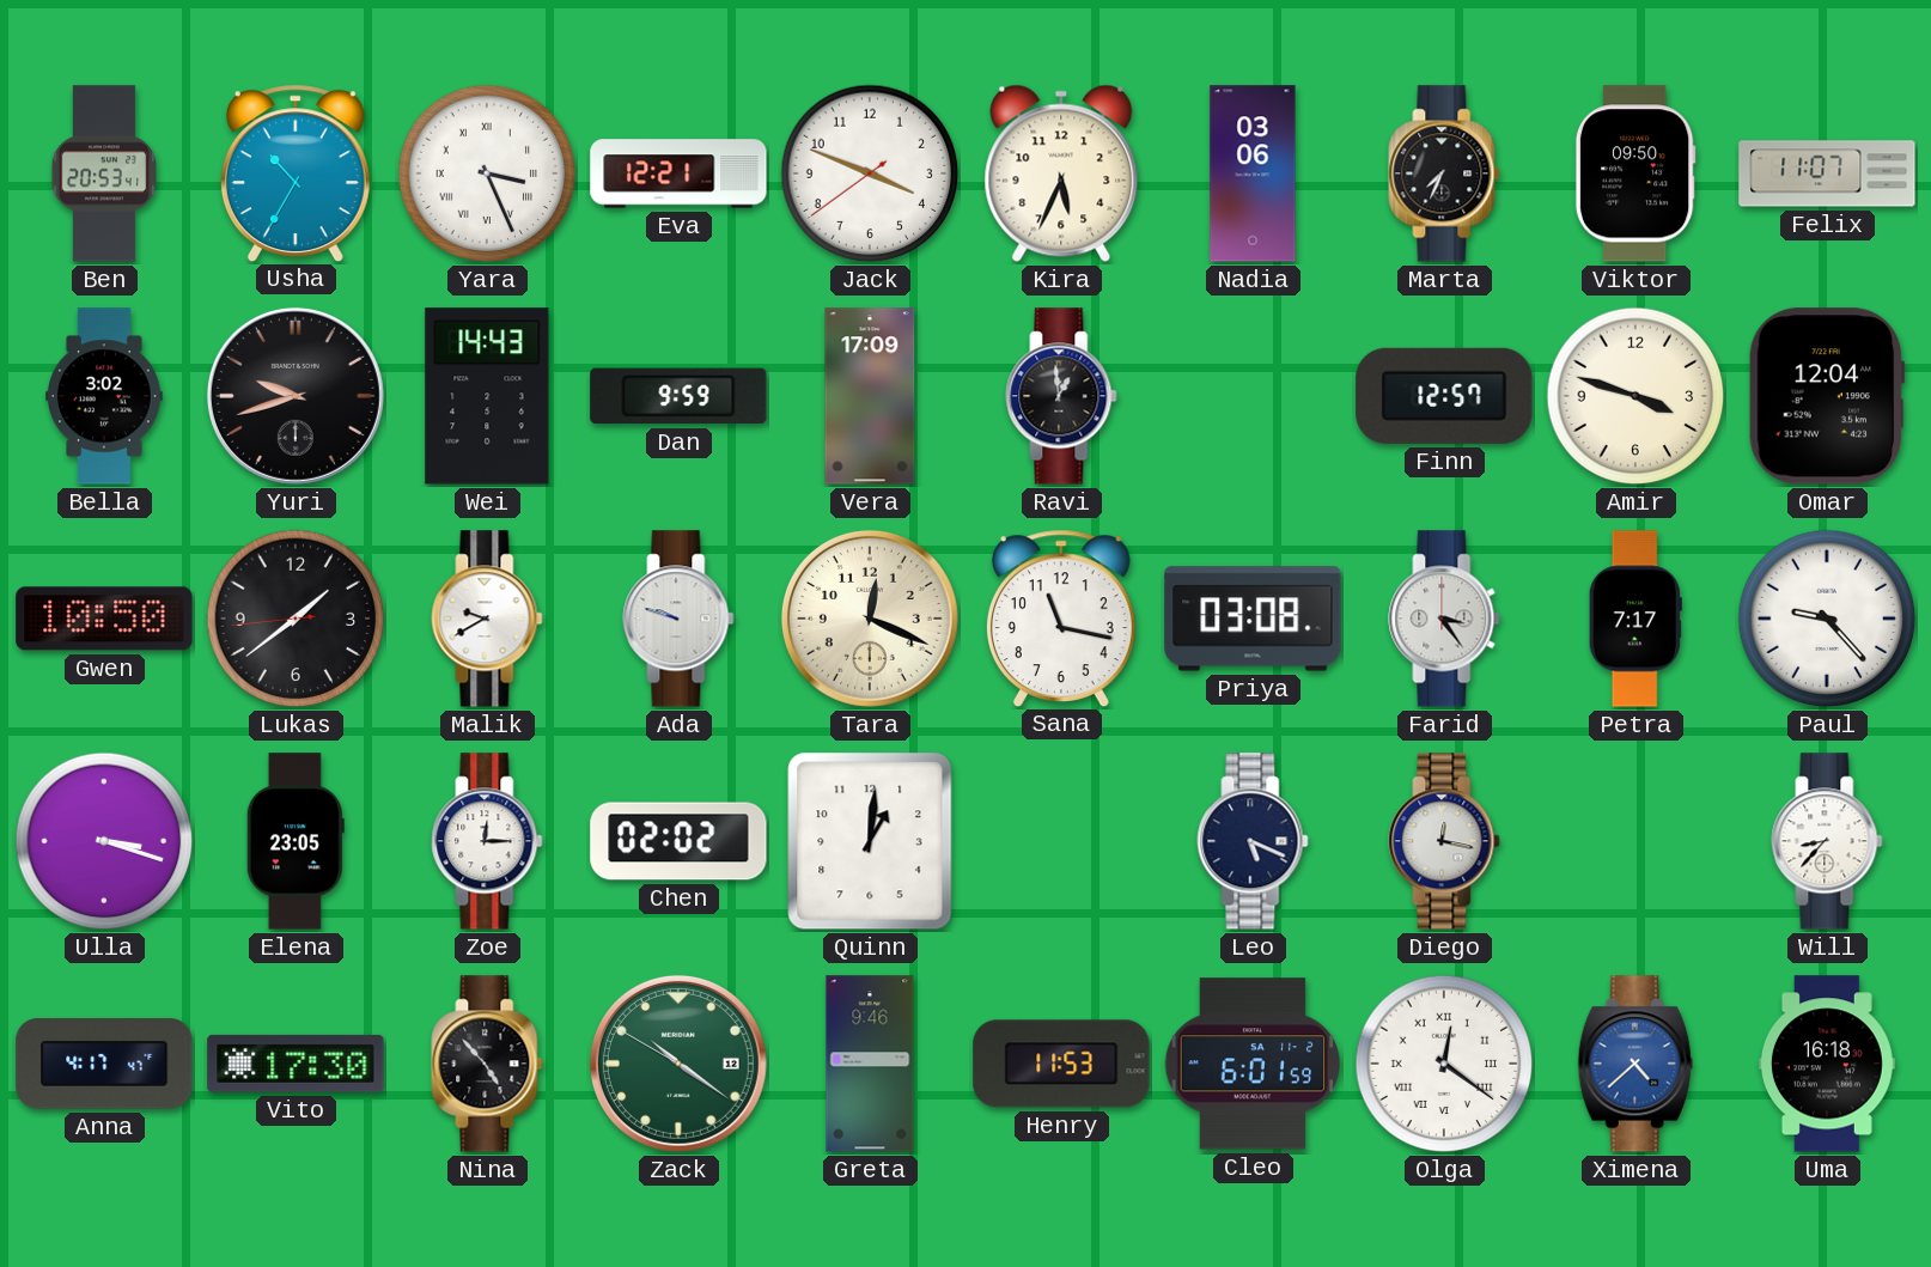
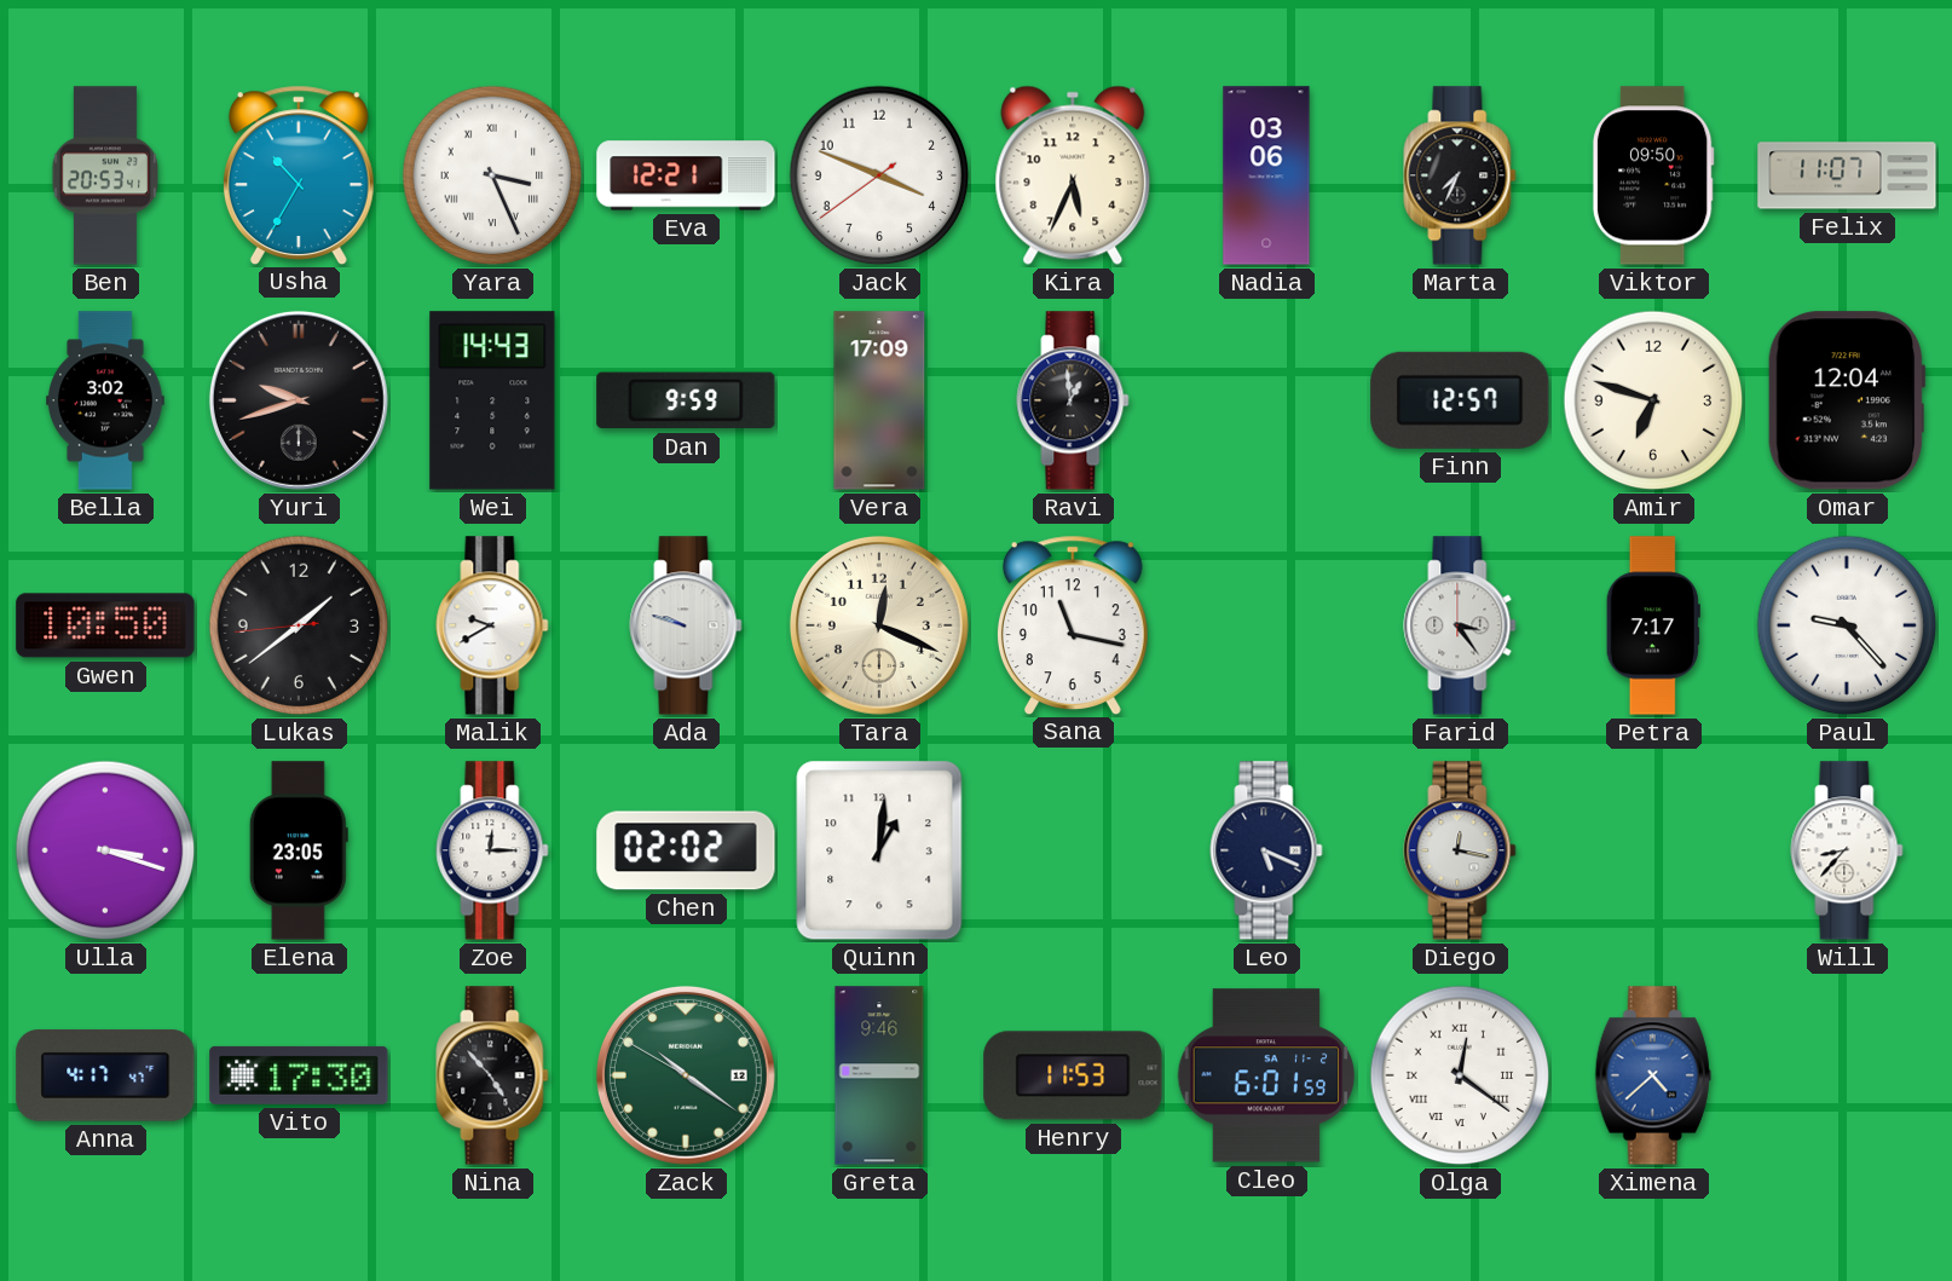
Amir: 3:48 -> 6:48 (1653, 400)
Priya: 03:08 -> none (1253, 619)
Uma: 16:18 -> none (1827, 1064)
